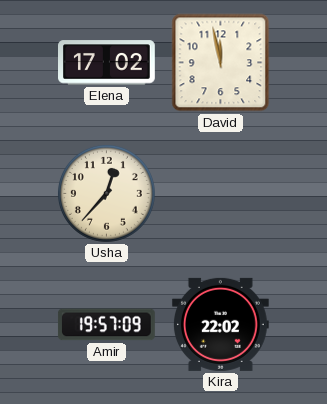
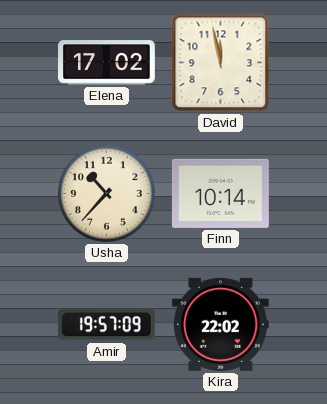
Usha: 12:37 -> 10:37 (106, 193)
Finn: none -> 10:14 (220, 193)
